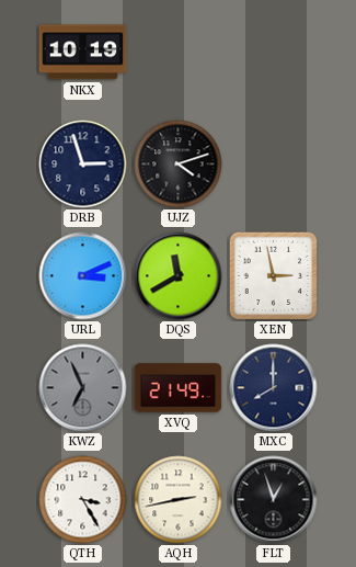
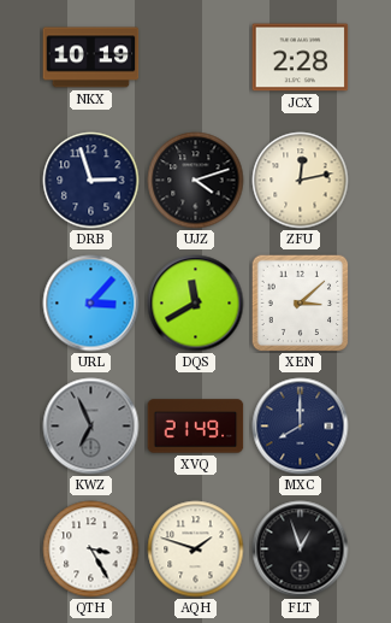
JCX: none -> 2:28 (301, 58)
ZFU: none -> 12:13 (301, 181)
URL: 3:11 -> 3:07 (91, 304)
XEN: 2:58 -> 3:08 (300, 302)
AQH: 2:43 -> 1:48 (196, 549)
